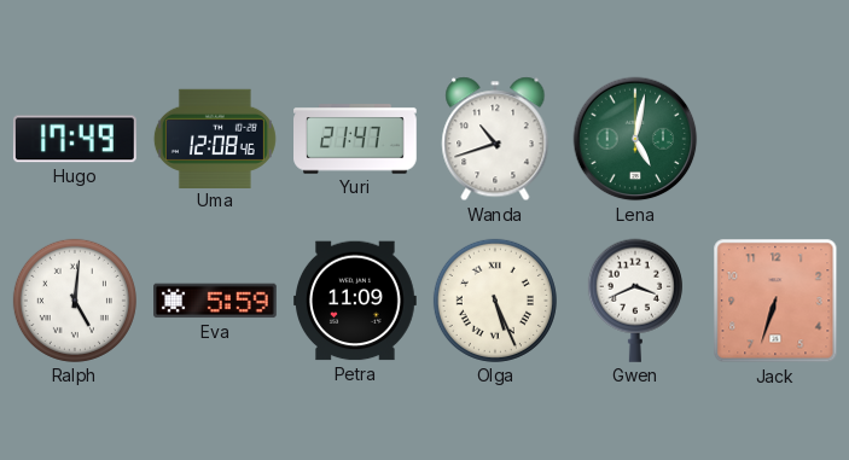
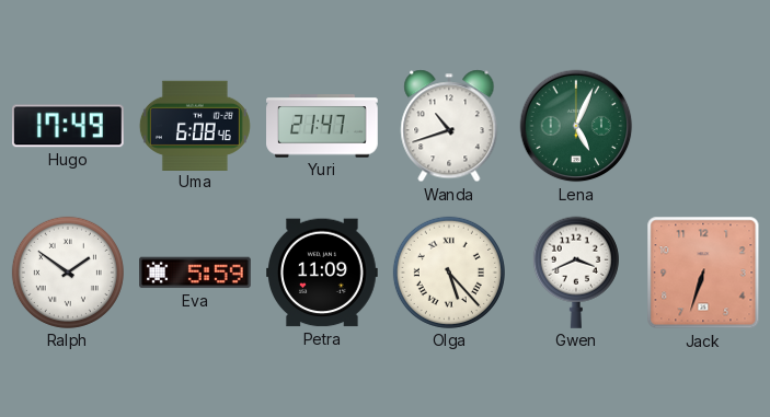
Uma: 12:08 -> 6:08 (195, 125)
Lena: 5:02 -> 5:04 (576, 126)
Ralph: 5:01 -> 1:51 (68, 273)
Olga: 5:26 -> 5:23 (449, 273)
